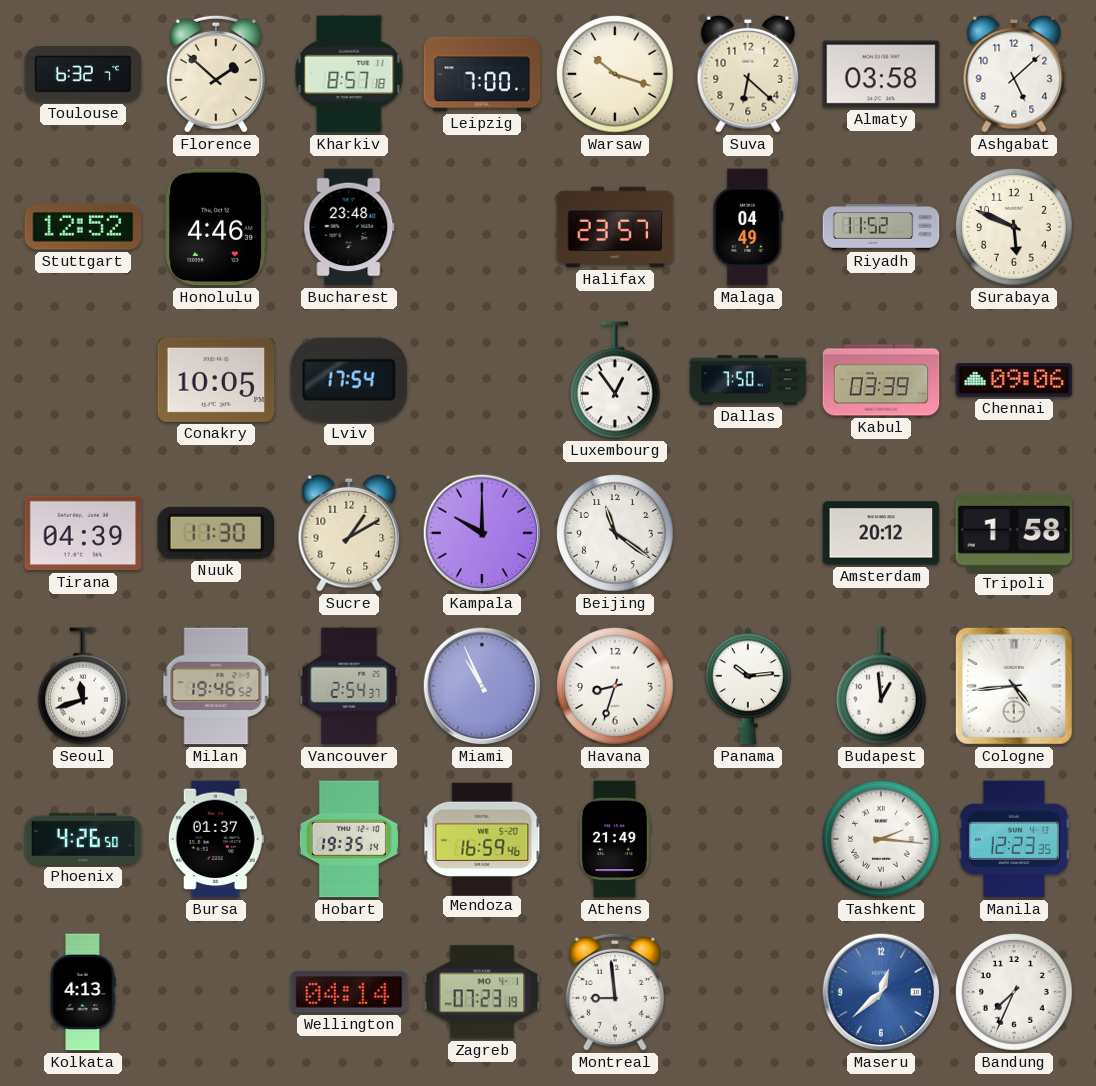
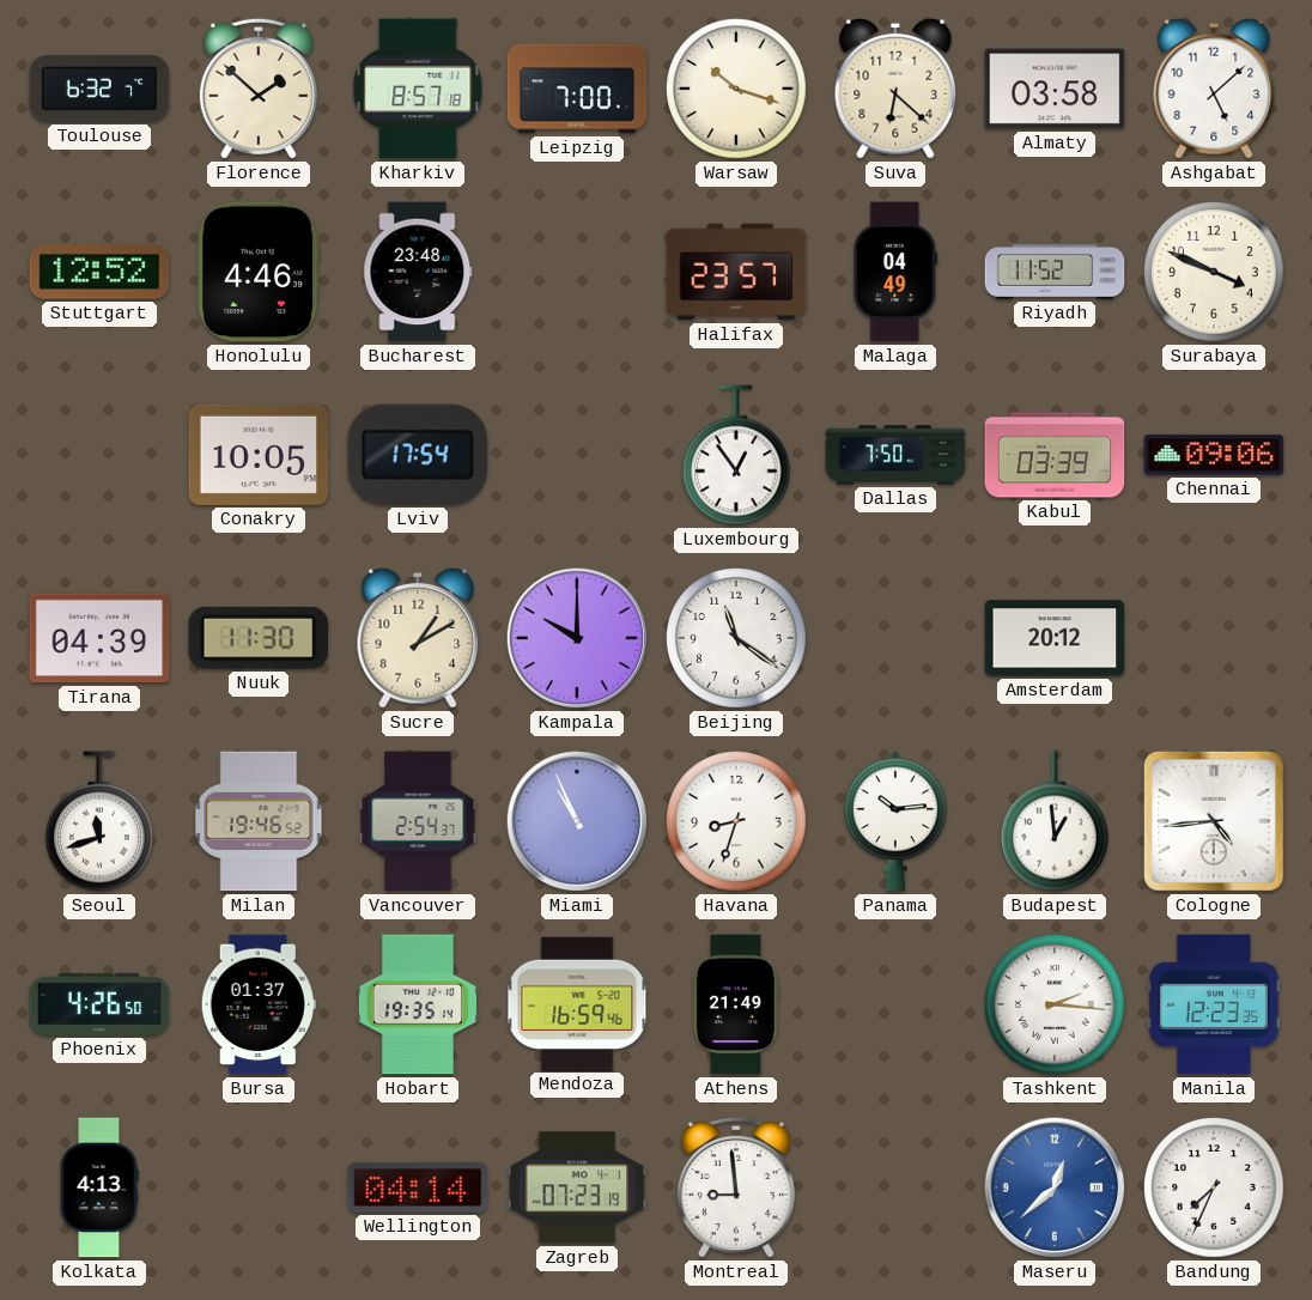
Surabaya: 5:49 -> 3:49 (1215, 272)
Tripoli: 1:58 -> none (1014, 533)
